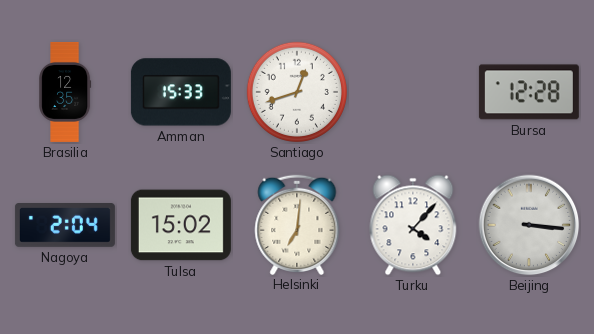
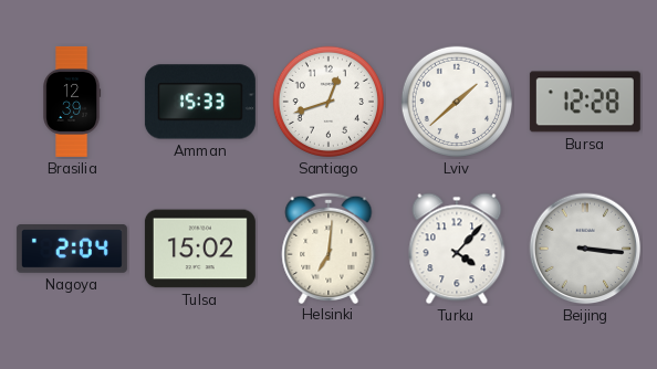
Brasilia: 12:35 -> 12:39 (72, 102)
Lviv: none -> 1:38 (457, 102)
